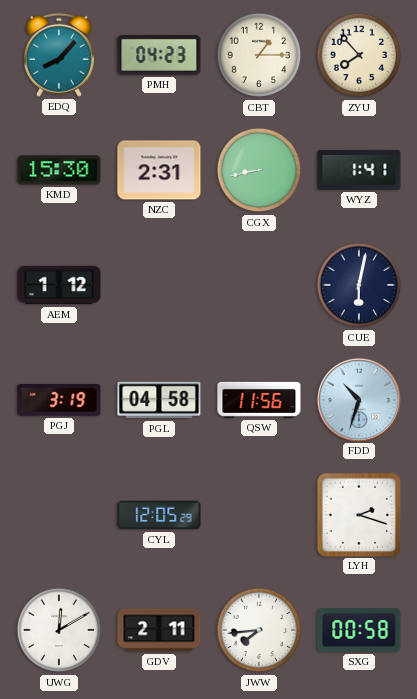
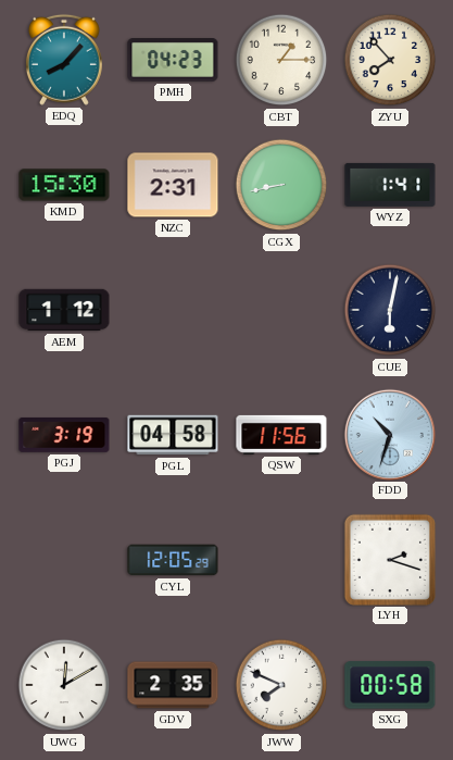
GDV: 2:11 -> 2:35 (173, 685)
JWW: 7:44 -> 7:49 (281, 685)
